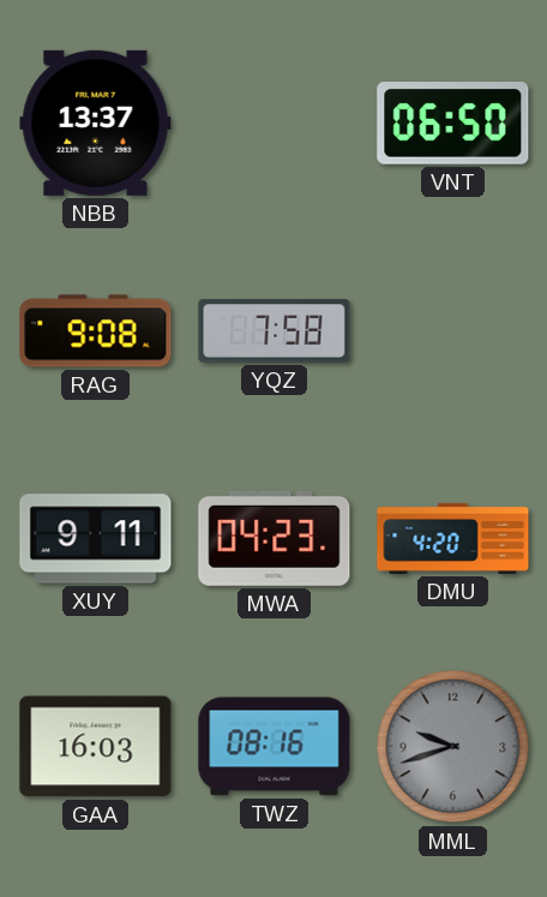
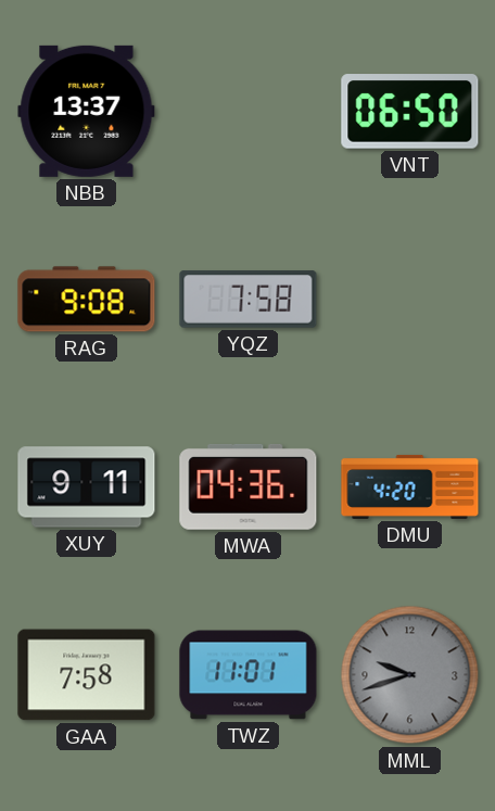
MWA: 04:23 -> 04:36 (249, 486)
GAA: 16:03 -> 7:58 (87, 675)
TWZ: 08:16 -> 11:01 (249, 675)
